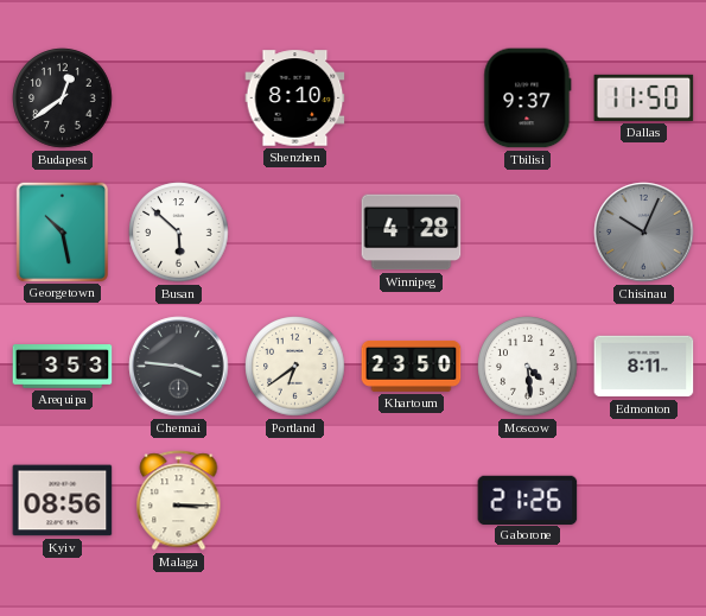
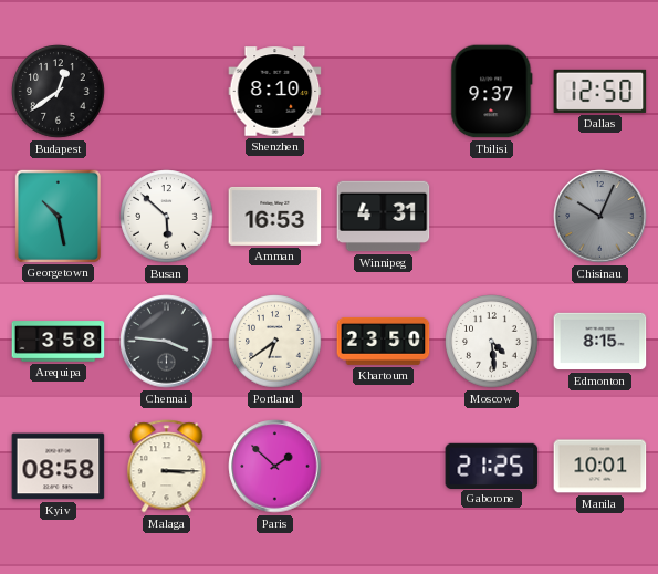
Dallas: 11:50 -> 12:50 (600, 91)
Amman: none -> 16:53 (275, 216)
Winnipeg: 4:28 -> 4:31 (384, 217)
Arequipa: 3:53 -> 3:58 (59, 342)
Edmonton: 8:11 -> 8:15 (600, 342)
Kyiv: 08:56 -> 08:58 (59, 467)
Paris: none -> 1:52 (275, 467)
Gaborone: 21:26 -> 21:25 (492, 466)
Manila: none -> 10:01 (600, 467)
